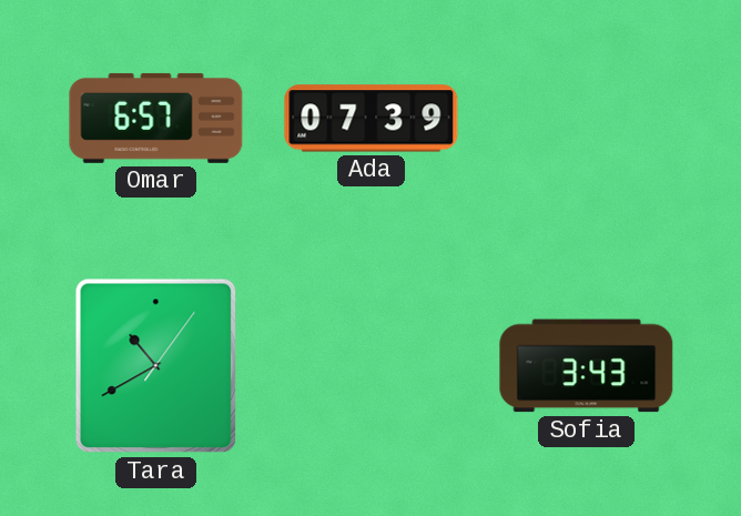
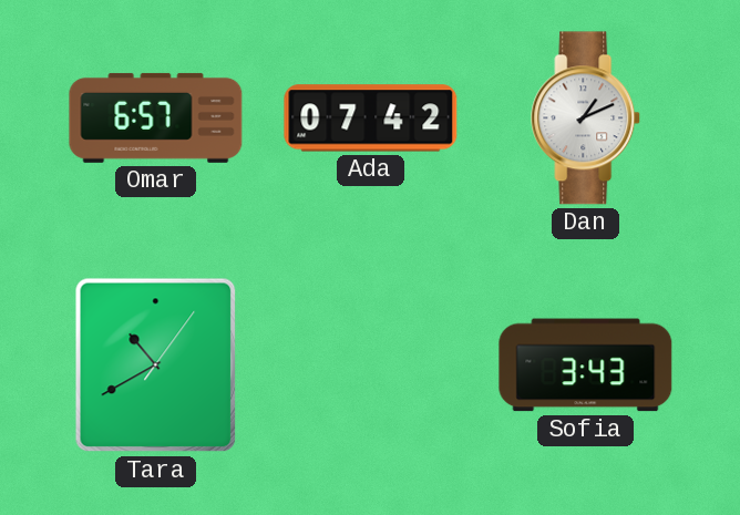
Ada: 07:39 -> 07:42 (371, 119)
Dan: none -> 1:11 (586, 119)
